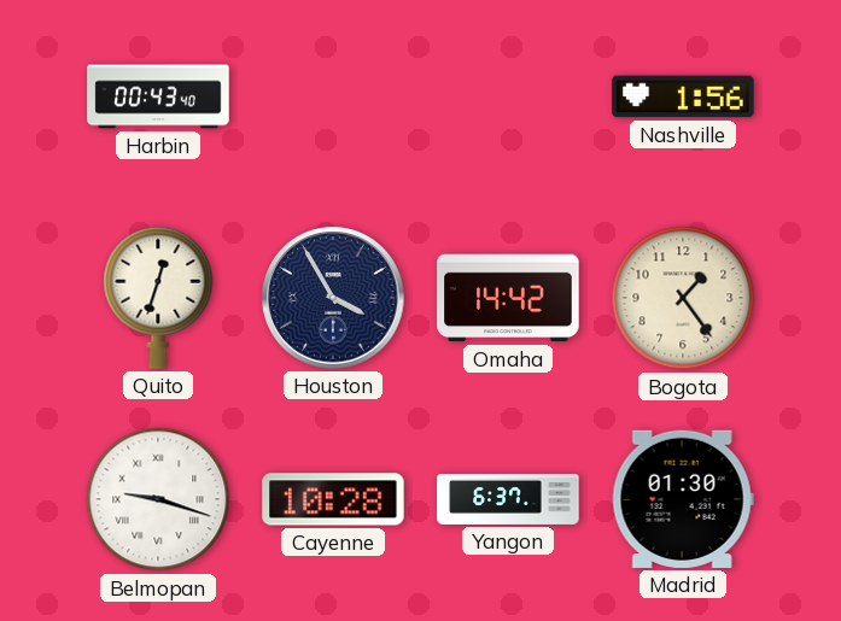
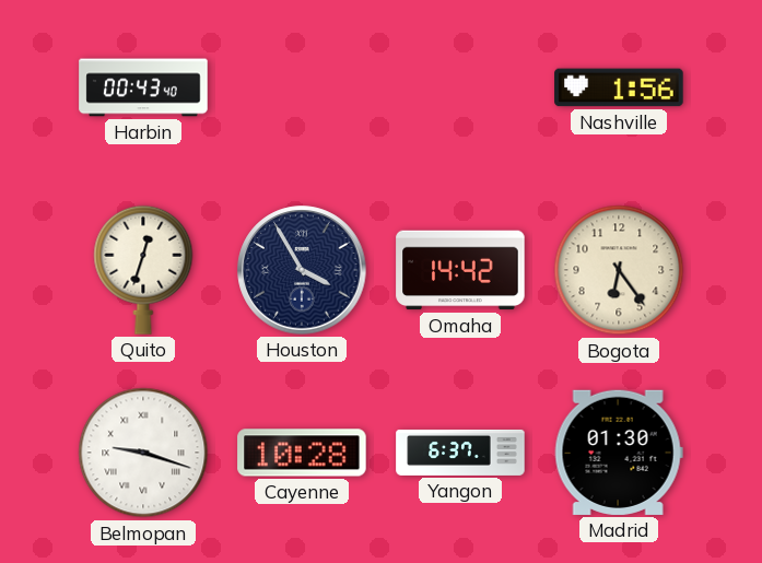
Bogota: 1:24 -> 6:24 (619, 270)
